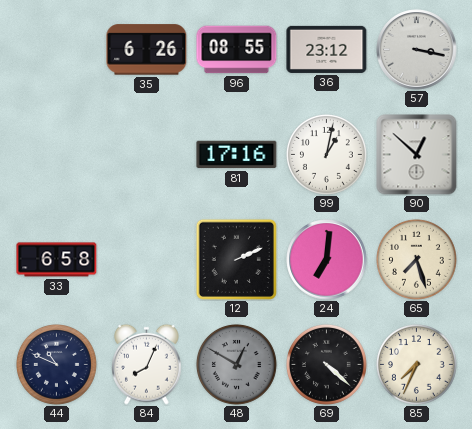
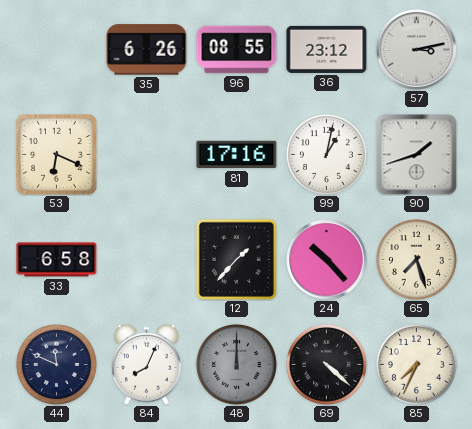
57: 3:17 -> 3:13 (417, 50)
53: none -> 6:19 (57, 155)
90: 12:52 -> 1:42 (417, 155)
12: 2:11 -> 1:37 (236, 259)
24: 7:01 -> 10:23 (327, 260)
44: 10:49 -> 11:49 (56, 364)
48: 12:50 -> 12:00 (236, 364)
